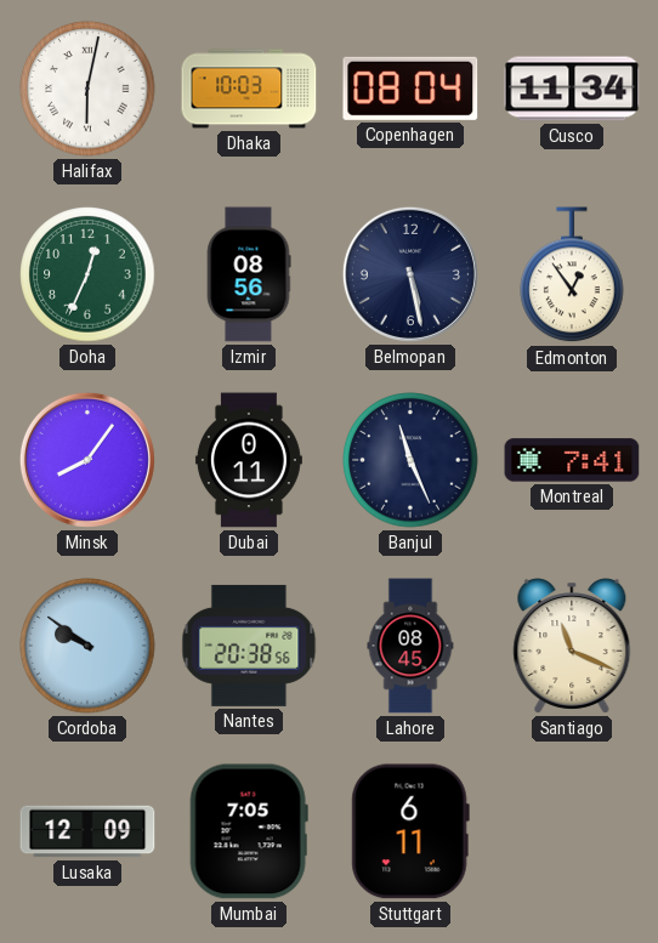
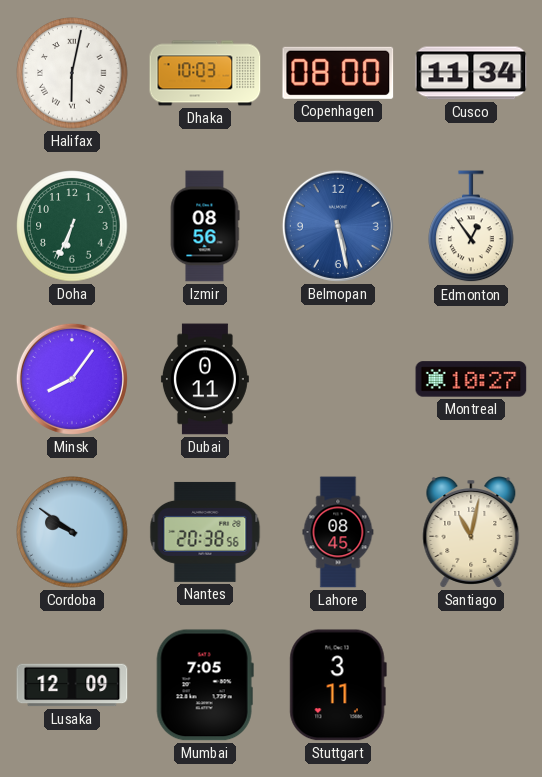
Copenhagen: 08:04 -> 08:00 (338, 73)
Doha: 12:34 -> 6:34 (72, 226)
Belmopan dial: navy -> blue (338, 226)
Banjul: 11:26 -> none (410, 460)
Montreal: 7:41 -> 10:27 (471, 379)
Santiago: 11:19 -> 11:02 (471, 533)
Stuttgart: 6:11 -> 3:11 (338, 685)
